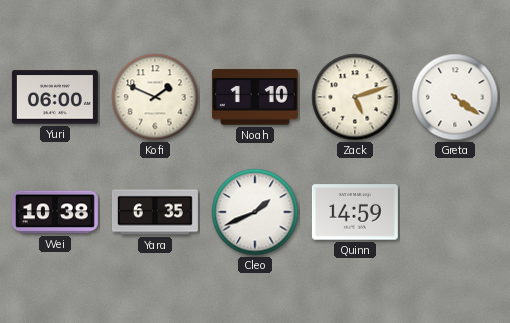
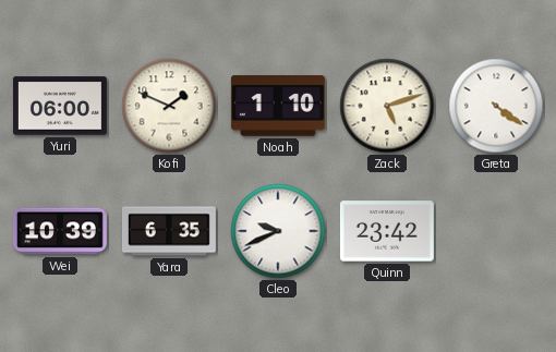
Wei: 10:38 -> 10:39 (60, 231)
Cleo: 1:41 -> 9:41 (278, 231)
Quinn: 14:59 -> 23:42 (387, 231)
